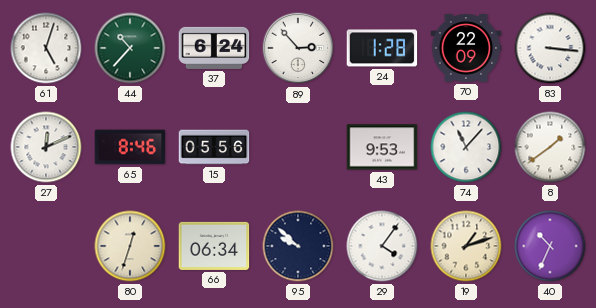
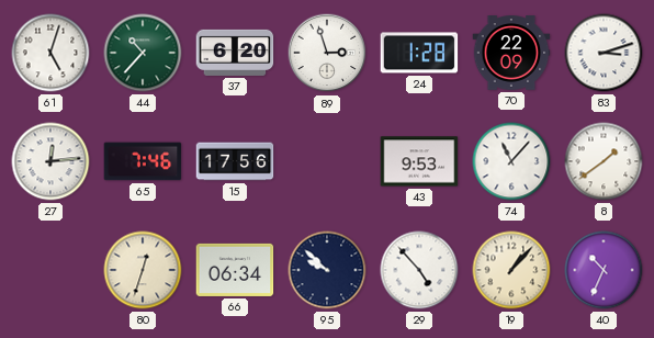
37: 6:24 -> 6:20 (235, 53)
89: 2:53 -> 2:57 (327, 53)
83: 3:16 -> 3:12 (604, 53)
27: 12:11 -> 12:14 (50, 161)
65: 8:46 -> 7:46 (143, 161)
15: 05:56 -> 17:56 (235, 161)
29: 4:06 -> 4:53 (419, 270)
19: 1:12 -> 1:07 (511, 270)
